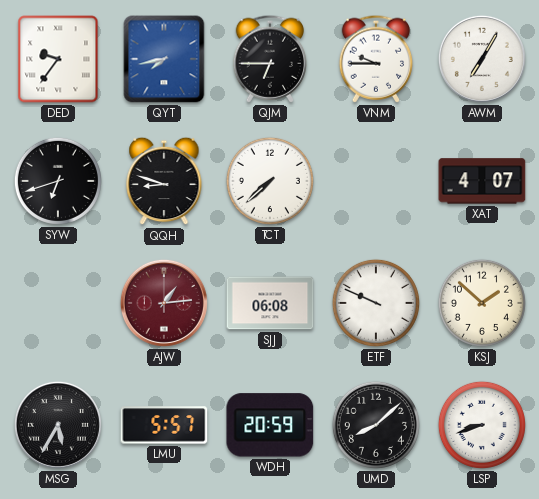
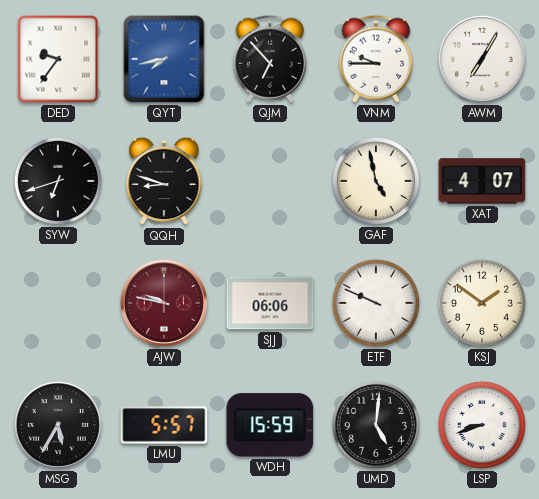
QJM: 6:45 -> 6:53 (270, 59)
TCT: 7:38 -> none (270, 181)
GAF: none -> 4:58 (376, 181)
AJW: 1:14 -> 9:47 (164, 303)
SJJ: 06:08 -> 06:06 (270, 303)
KSJ: 1:52 -> 1:51 (482, 303)
WDH: 20:59 -> 15:59 (270, 425)
UMD: 8:08 -> 5:01 (376, 425)
